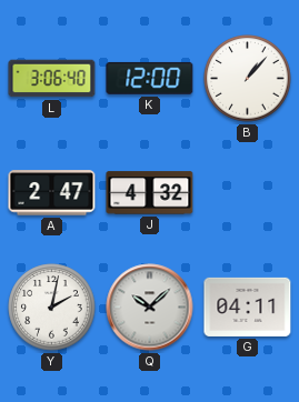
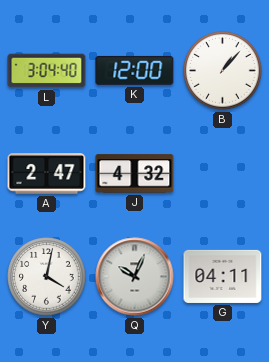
L: 3:06 -> 3:04 (47, 71)
Y: 2:02 -> 4:02 (47, 277)
Q: 10:08 -> 10:04 (135, 277)
